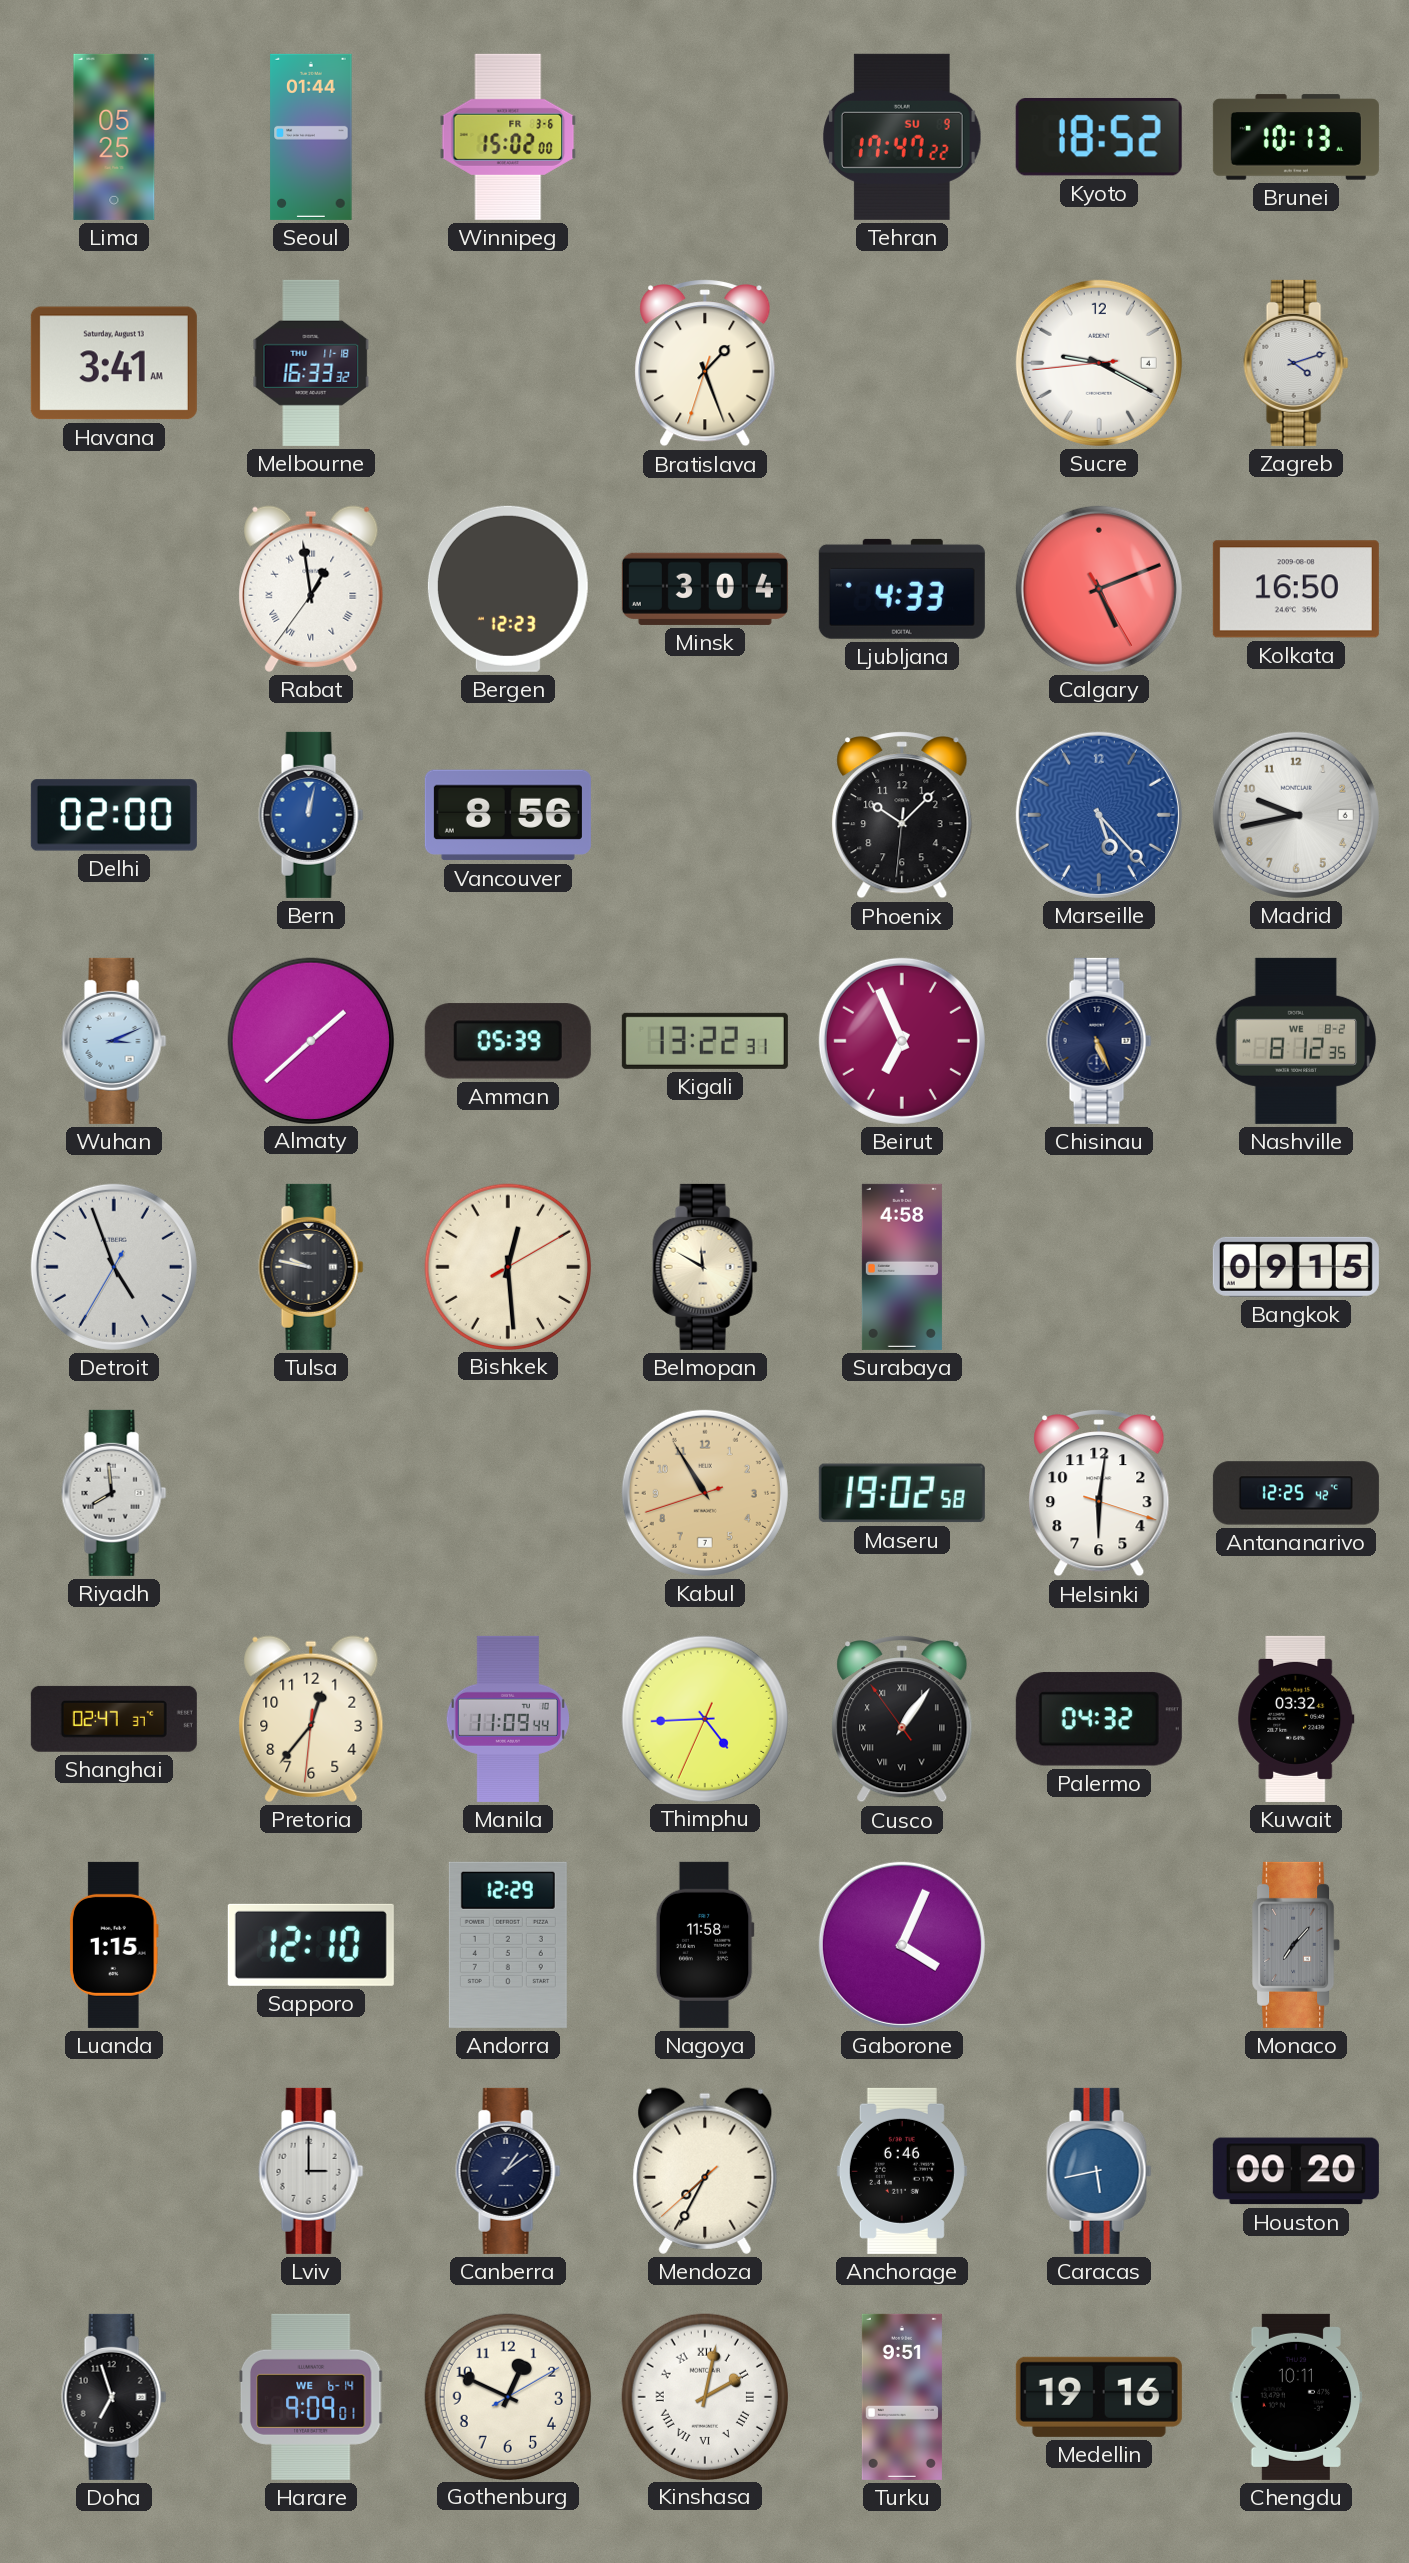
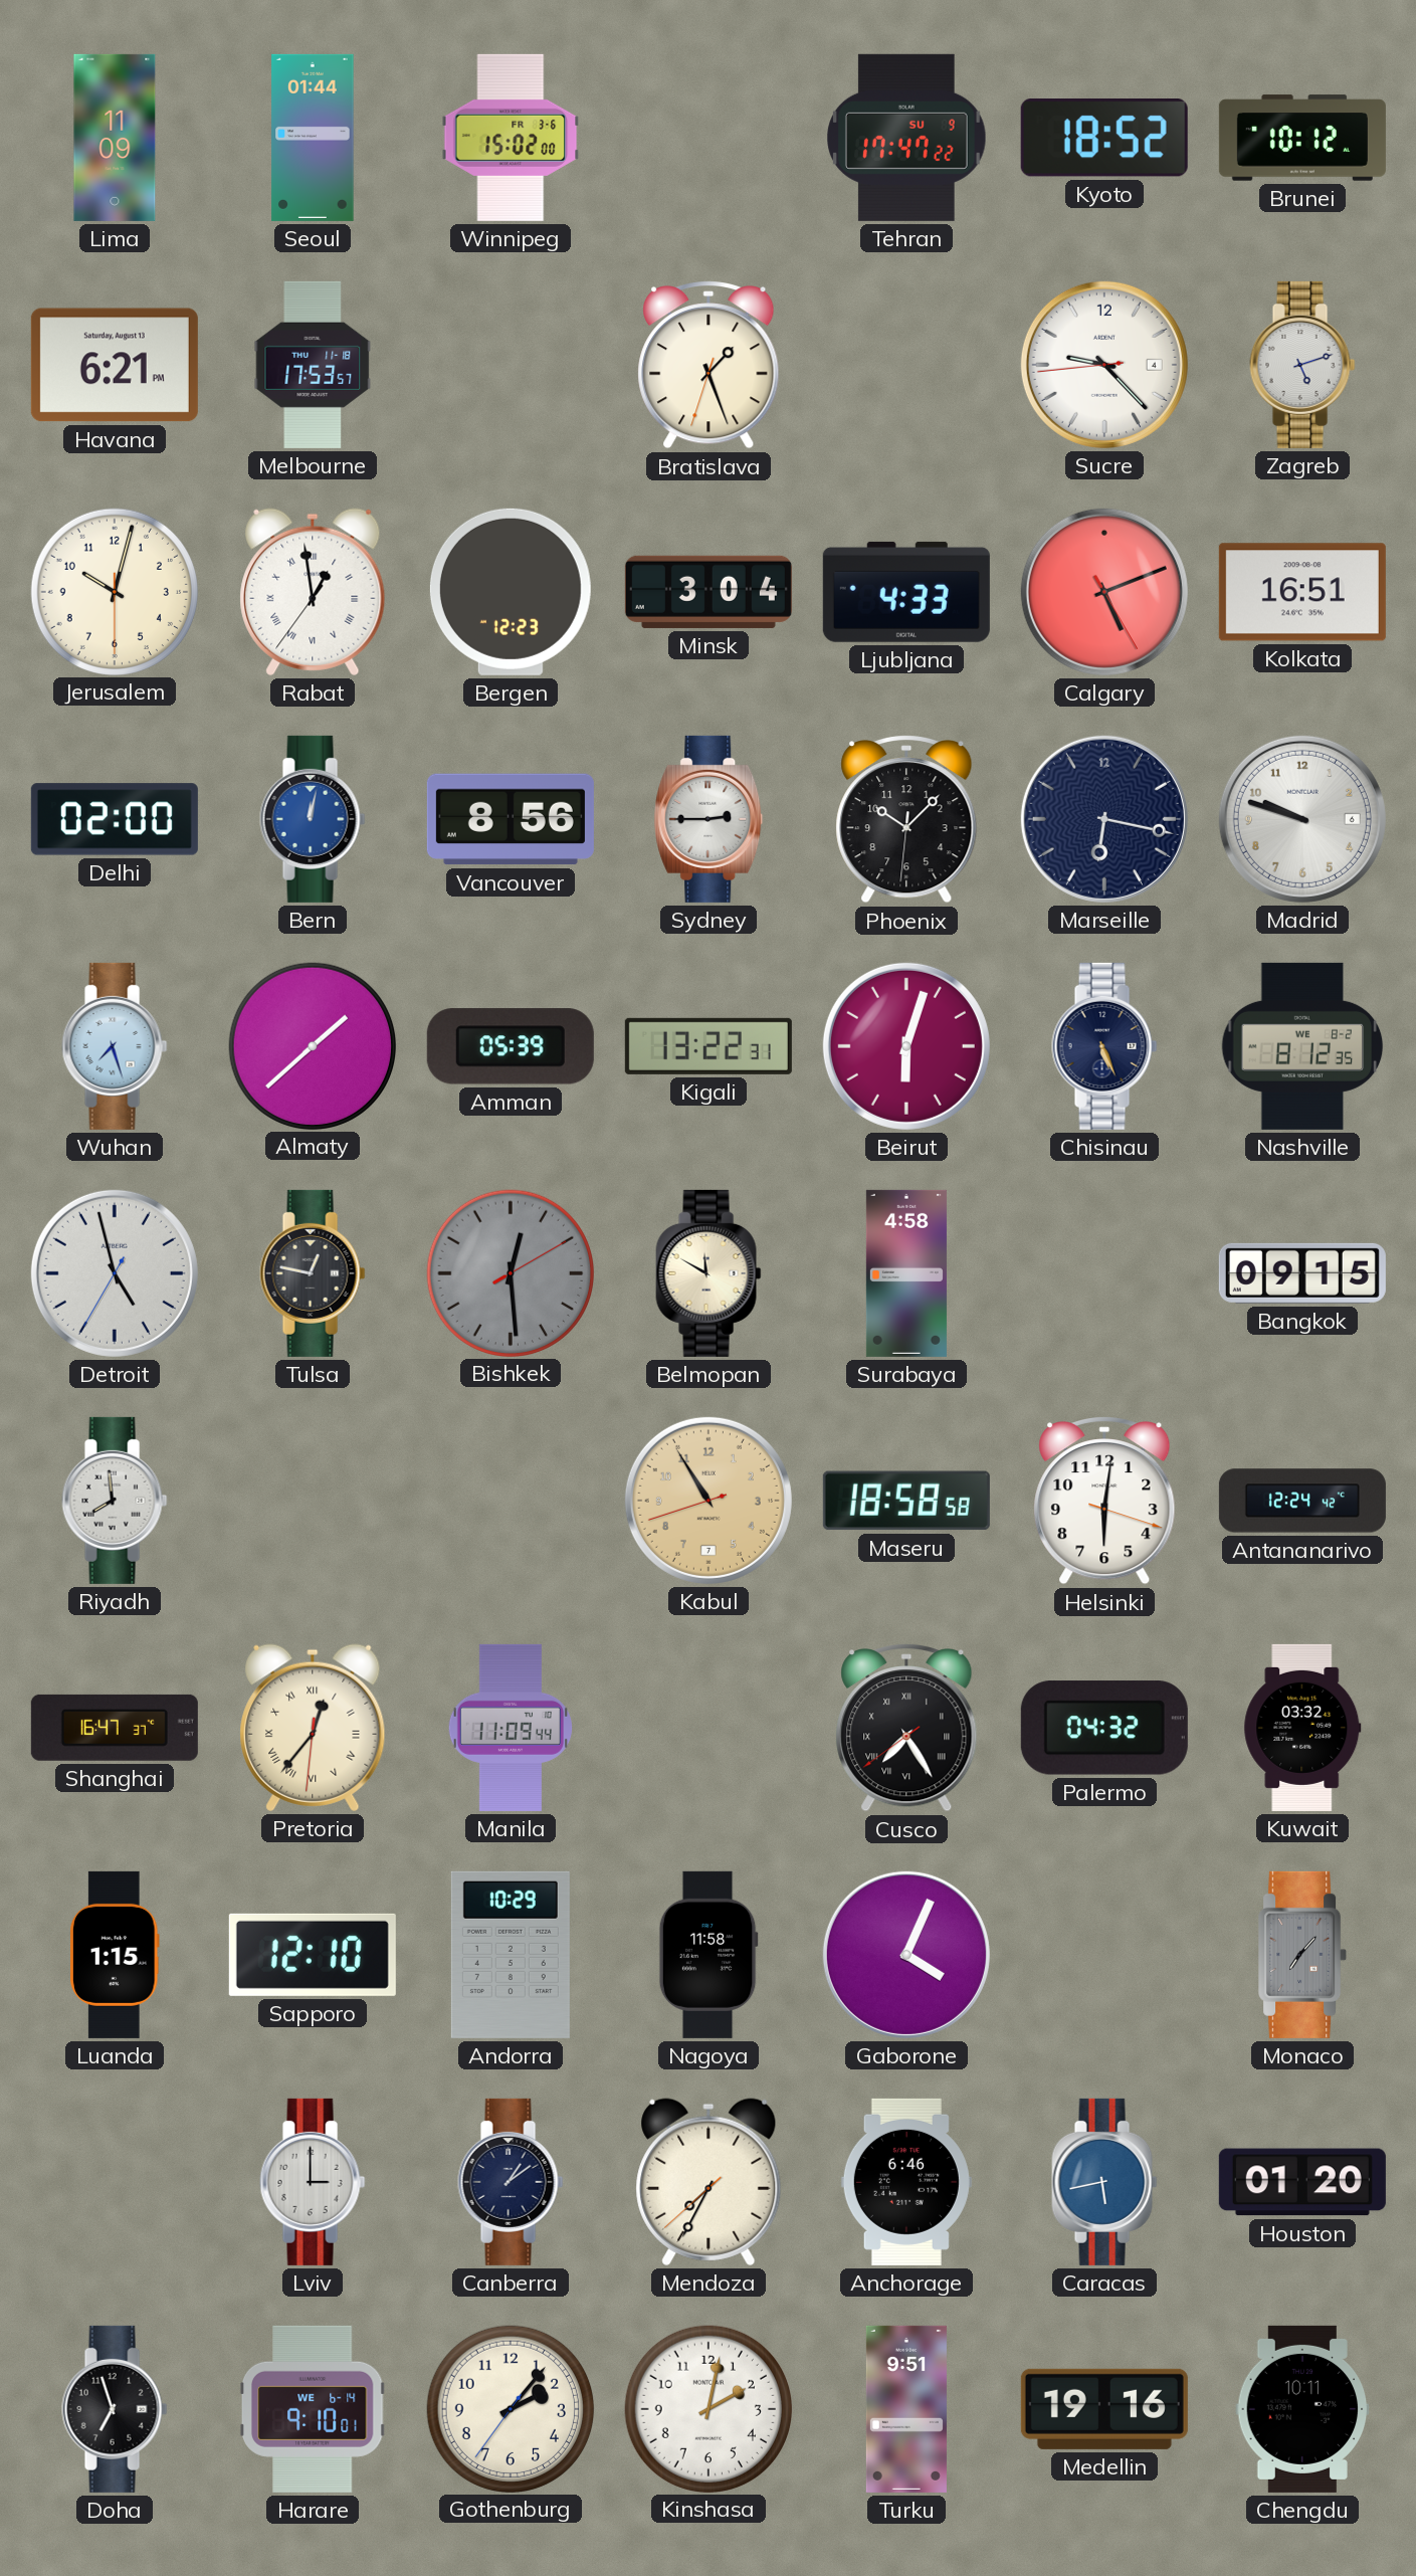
Lima: 05:25 -> 11:09 (115, 138)
Brunei: 10:13 -> 10:12 (1302, 138)
Havana: 3:41 -> 6:21 (115, 365)
Melbourne: 16:33 -> 17:53 (313, 365)
Sucre: 9:19 -> 9:22 (1104, 365)
Zagreb: 4:12 -> 5:12 (1302, 365)
Jerusalem: none -> 10:02 (114, 591)
Kolkata: 16:50 -> 16:51 (1302, 592)
Sydney: none -> 2:45 (709, 819)
Marseille: 5:23 -> 6:17 (1104, 819)
Marseille dial: blue -> navy (1104, 819)
Madrid: 9:43 -> 9:48 (1302, 819)
Wuhan: 3:11 -> 7:27 (115, 1046)
Beirut: 6:56 -> 6:03 (906, 1046)
Detroit: 4:56 -> 4:57 (115, 1273)
Tulsa: 9:47 -> 12:47 (313, 1273)
Bishkek dial: cream -> grey (510, 1272)
Maseru: 19:02 -> 18:58 (906, 1501)
Antananarivo: 12:25 -> 12:24 (1302, 1501)
Shanghai: 02:47 -> 16:47 (115, 1728)
Pretoria numerals: Arabic -> Roman (313, 1728)
Thimphu: 4:44 -> none (704, 1718)
Cusco: 1:05 -> 7:24 (906, 1729)
Andorra: 12:29 -> 10:29 (511, 1955)
Houston: 00:20 -> 01:20 (1302, 2182)
Harare: 9:09 -> 9:10 (313, 2409)
Gothenburg: 12:49 -> 2:06 (510, 2408)
Kinshasa numerals: Roman -> Arabic (707, 2408)
